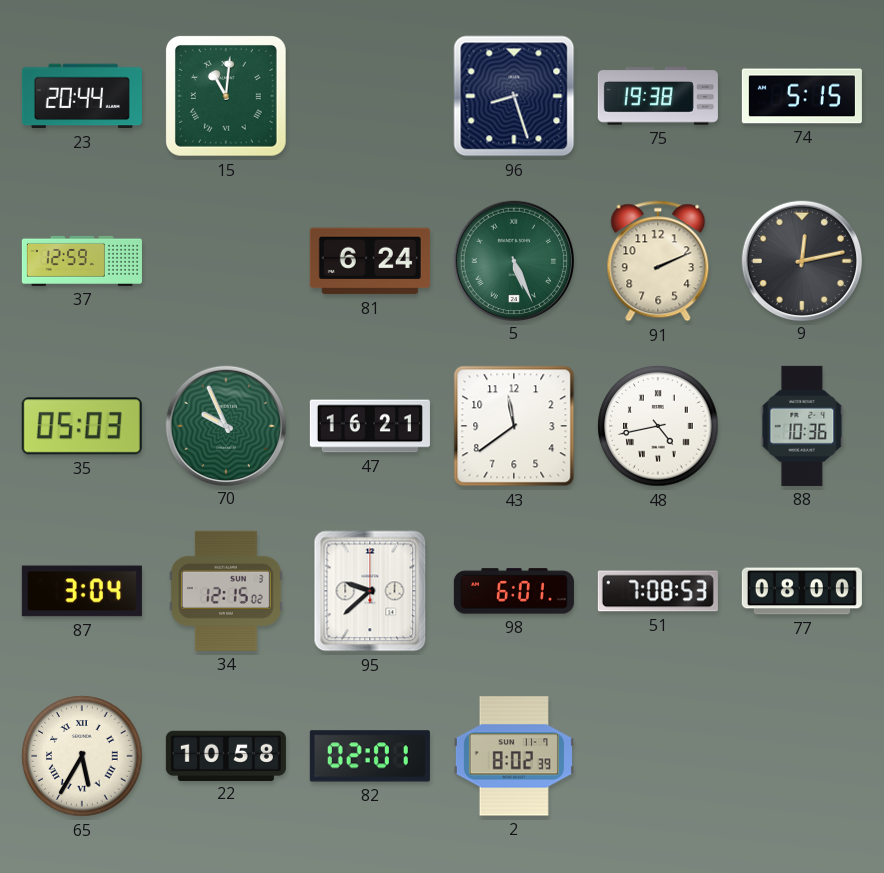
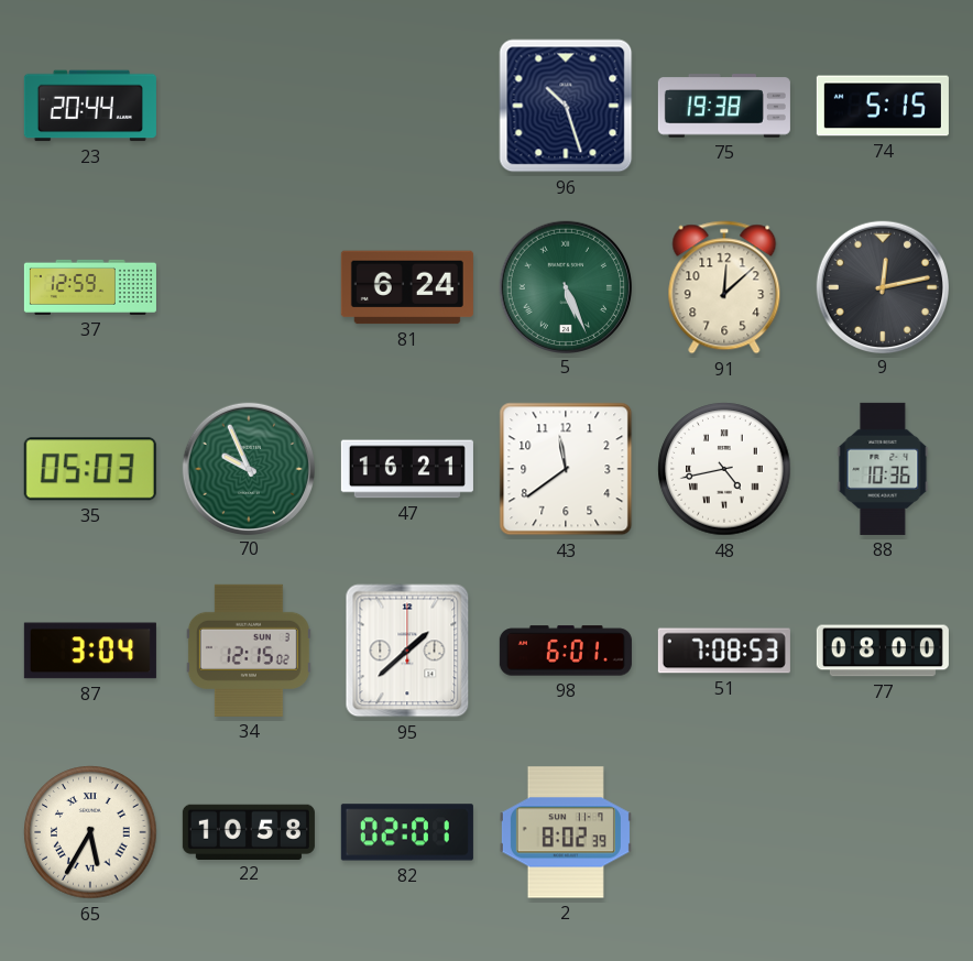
15: 11:01 -> none (226, 96)
96: 8:27 -> 10:27 (566, 106)
91: 2:11 -> 12:08 (724, 287)
95: 9:38 -> 1:38 (407, 651)
